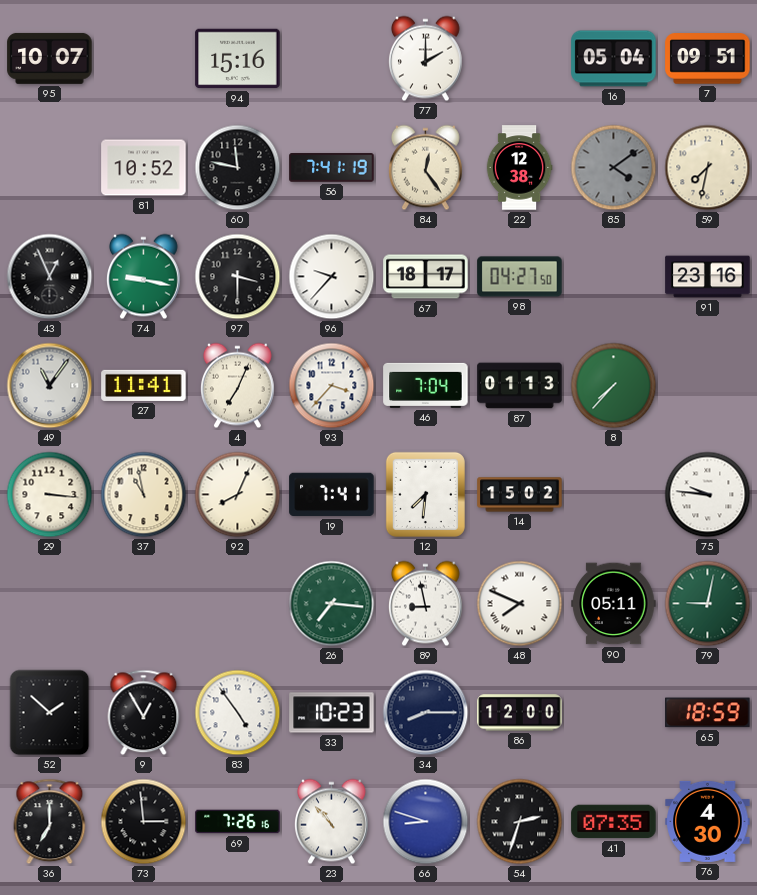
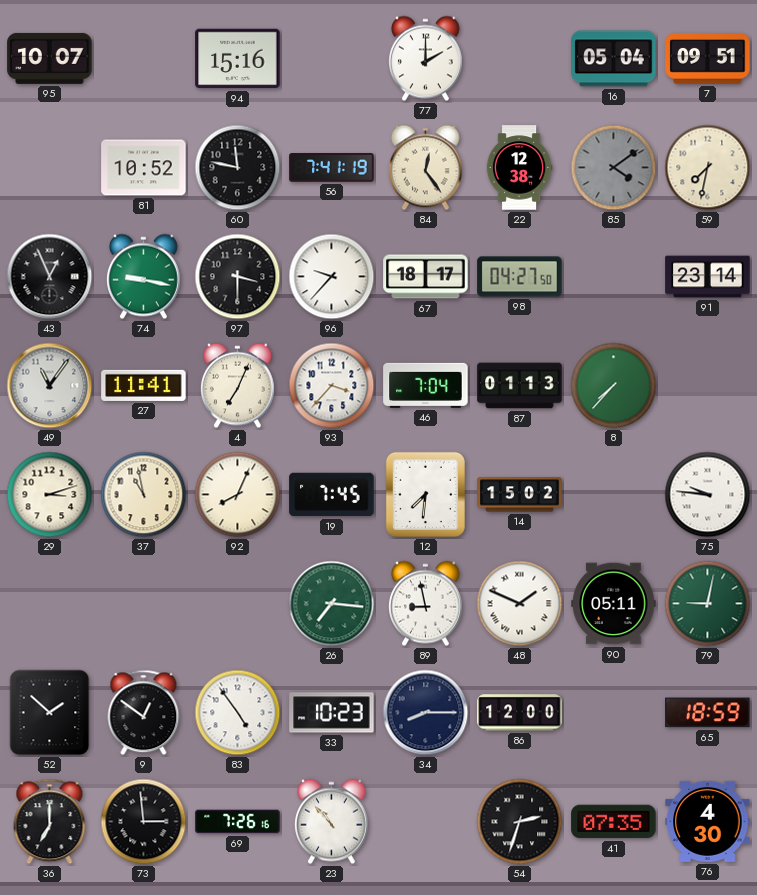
91: 23:16 -> 23:14 (708, 277)
29: 3:16 -> 3:12 (50, 495)
19: 7:41 -> 7:45 (332, 495)
48: 7:49 -> 1:49 (520, 604)
9: 12:55 -> 12:51 (144, 713)
66: 8:48 -> none (426, 822)
